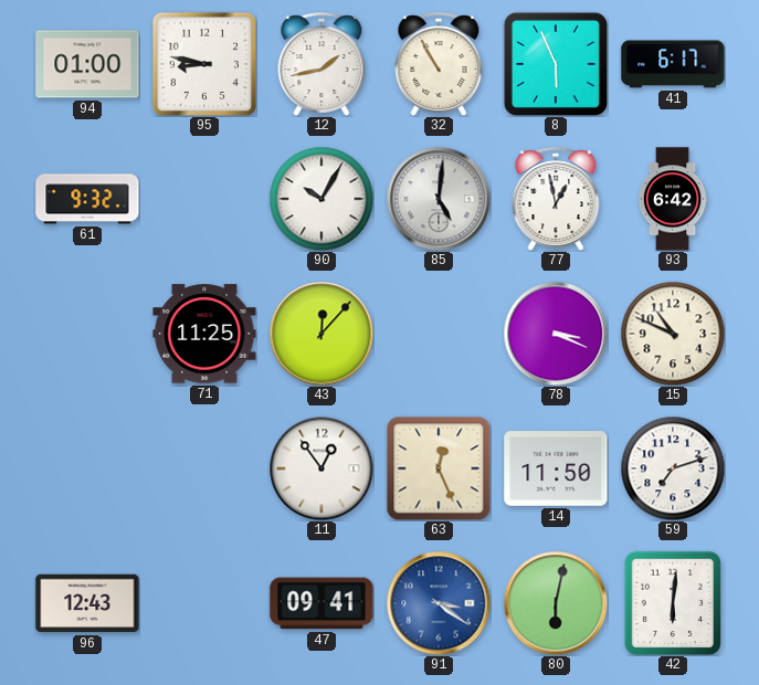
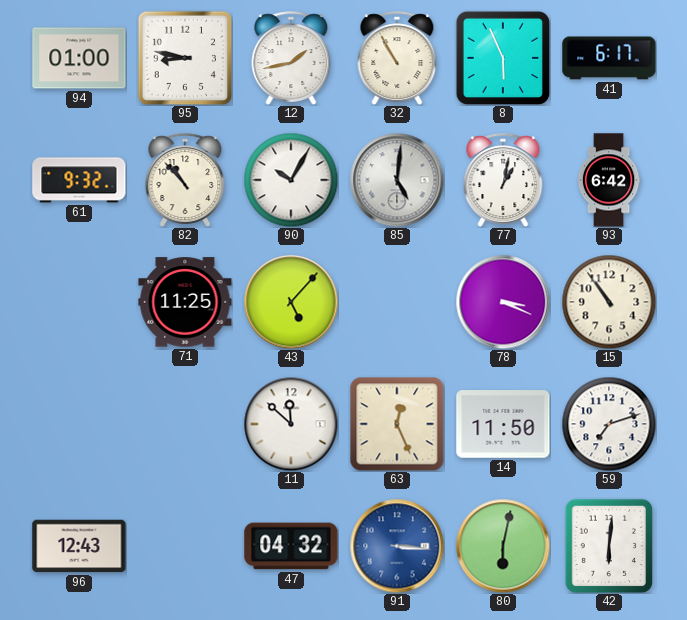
82: none -> 10:53 (185, 180)
77: 12:58 -> 1:02 (503, 180)
43: 12:07 -> 5:07 (291, 302)
15: 10:49 -> 10:54 (609, 302)
11: 12:54 -> 11:52 (291, 424)
47: 09:41 -> 04:32 (291, 546)
91: 3:21 -> 3:16 (397, 546)
